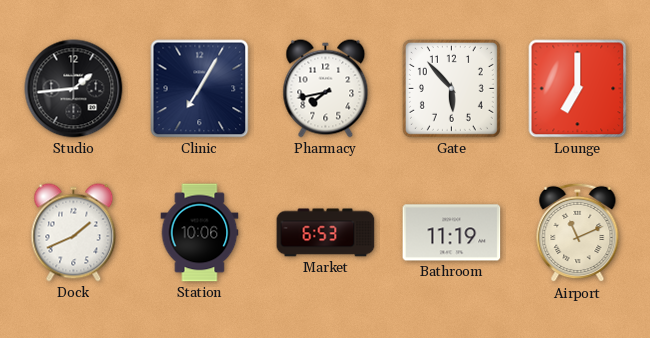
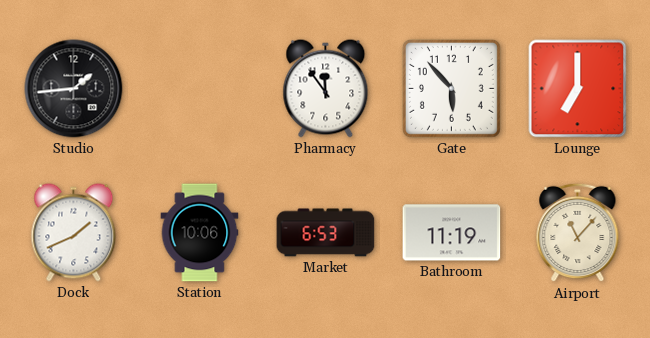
Clinic: 7:05 -> none (200, 89)
Pharmacy: 7:43 -> 11:54 (326, 89)
Airport: 11:11 -> 11:07 (578, 233)
